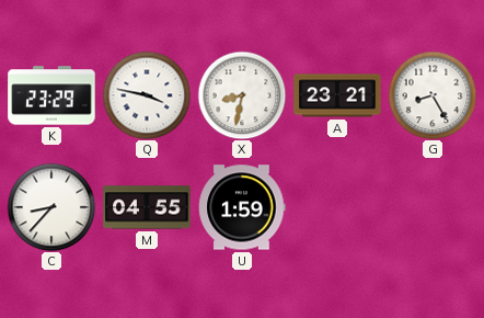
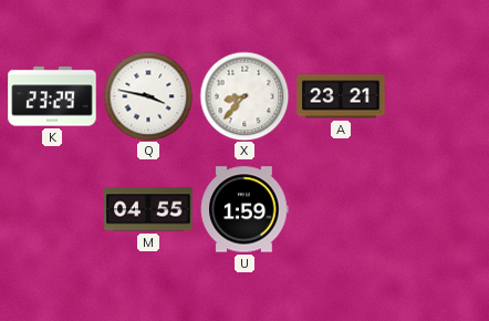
X: 8:32 -> 8:37 (245, 96)
G: 8:25 -> none (433, 95)
C: 8:37 -> none (51, 207)
